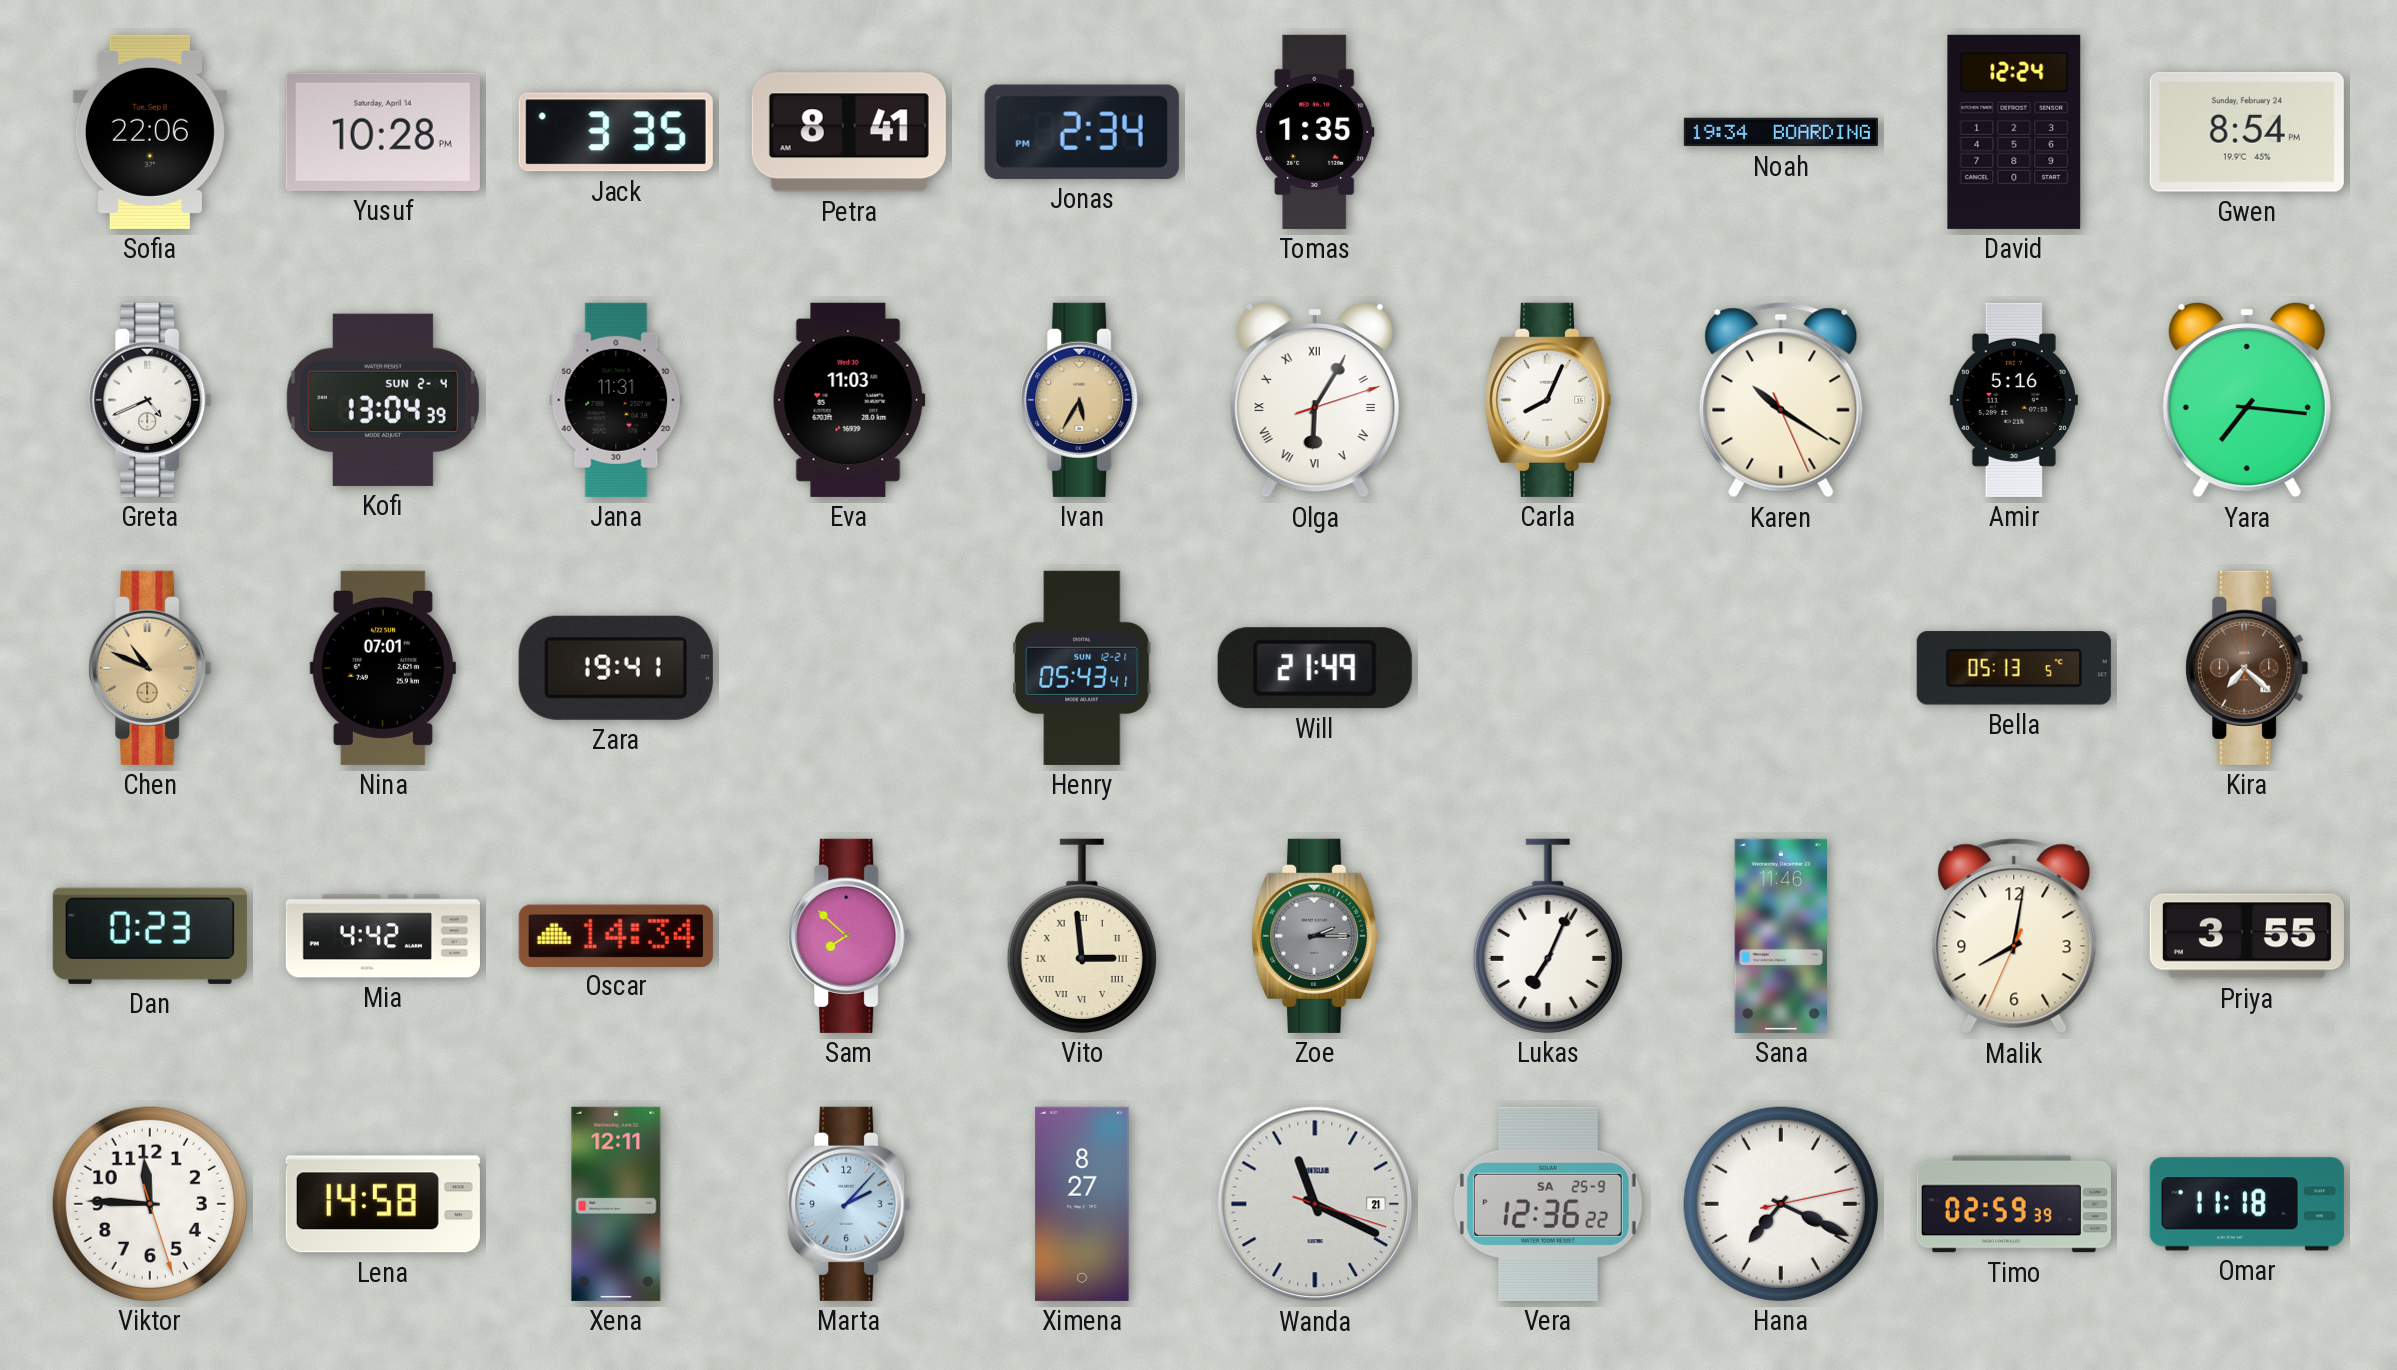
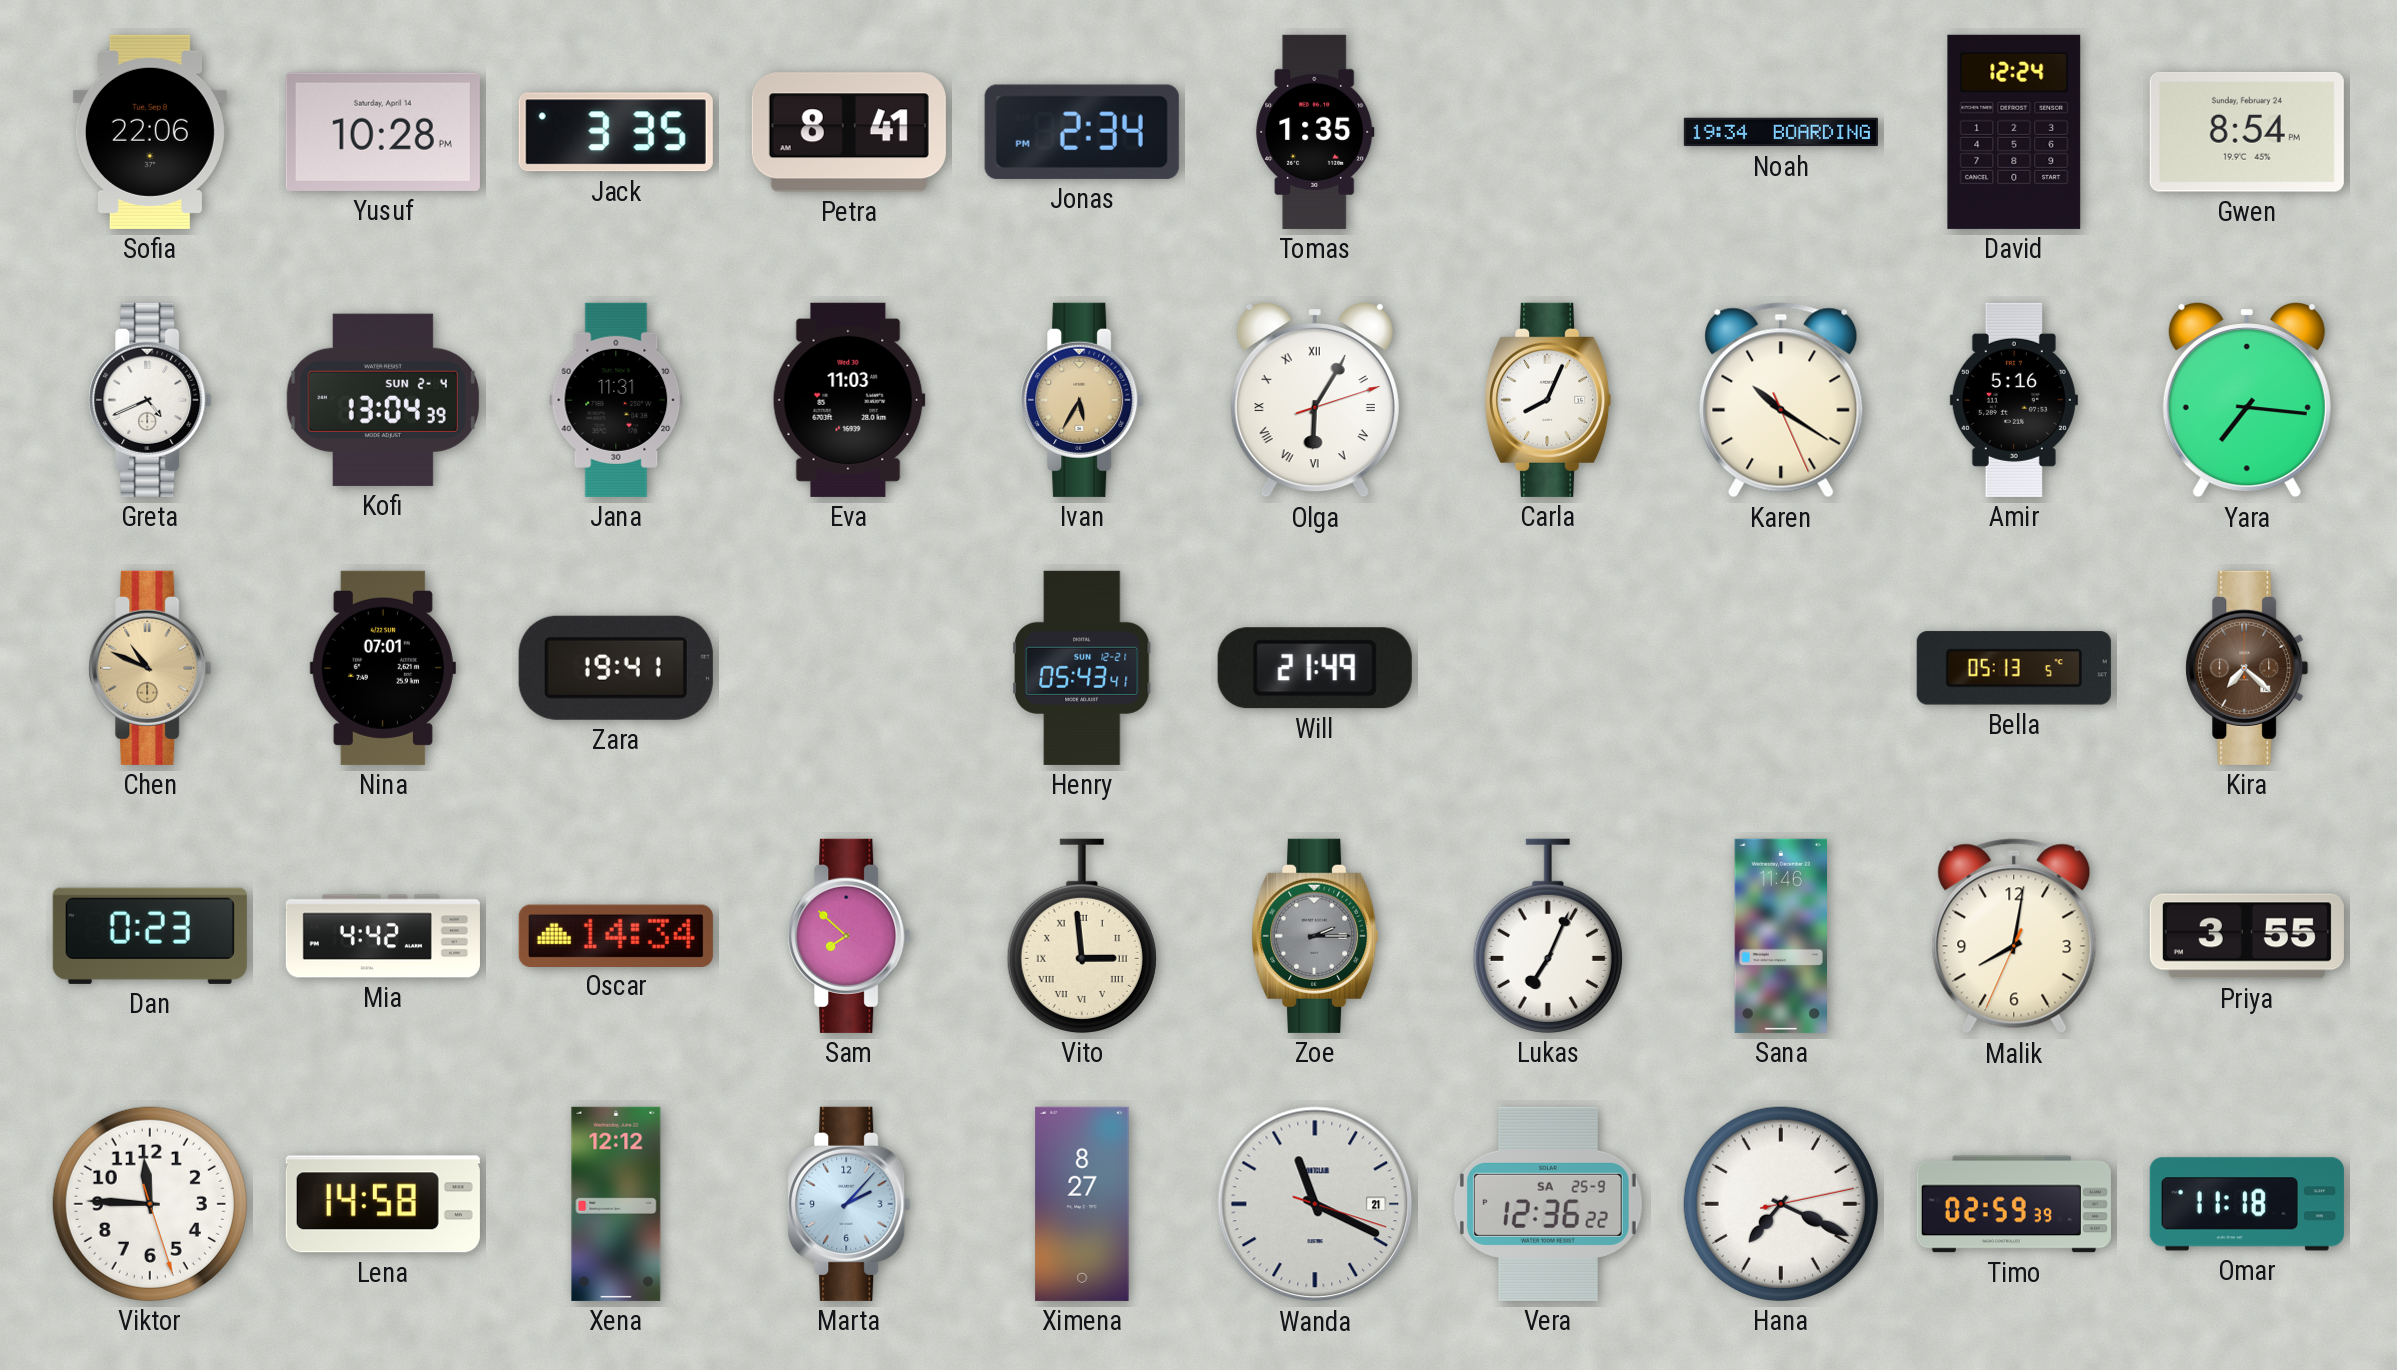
Xena: 12:11 -> 12:12 (616, 1204)
